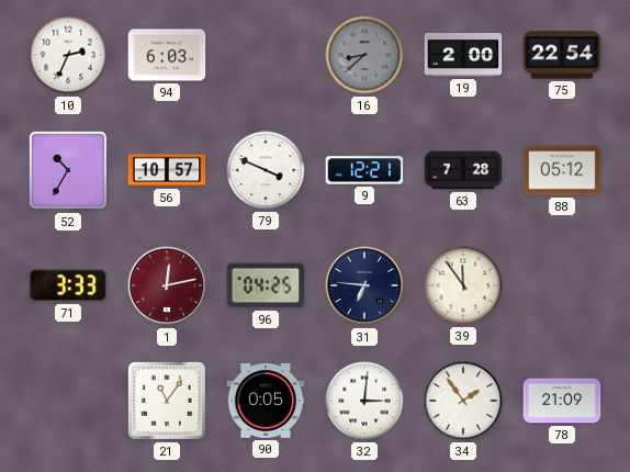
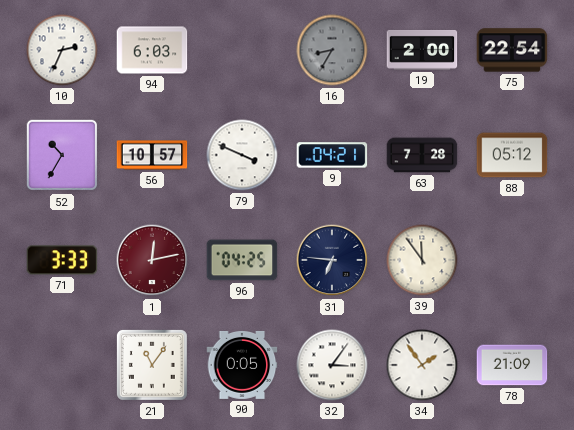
16: 8:38 -> 8:35 (332, 50)
9: 12:21 -> 04:21 (332, 155)
32: 3:01 -> 3:06 (332, 365)
